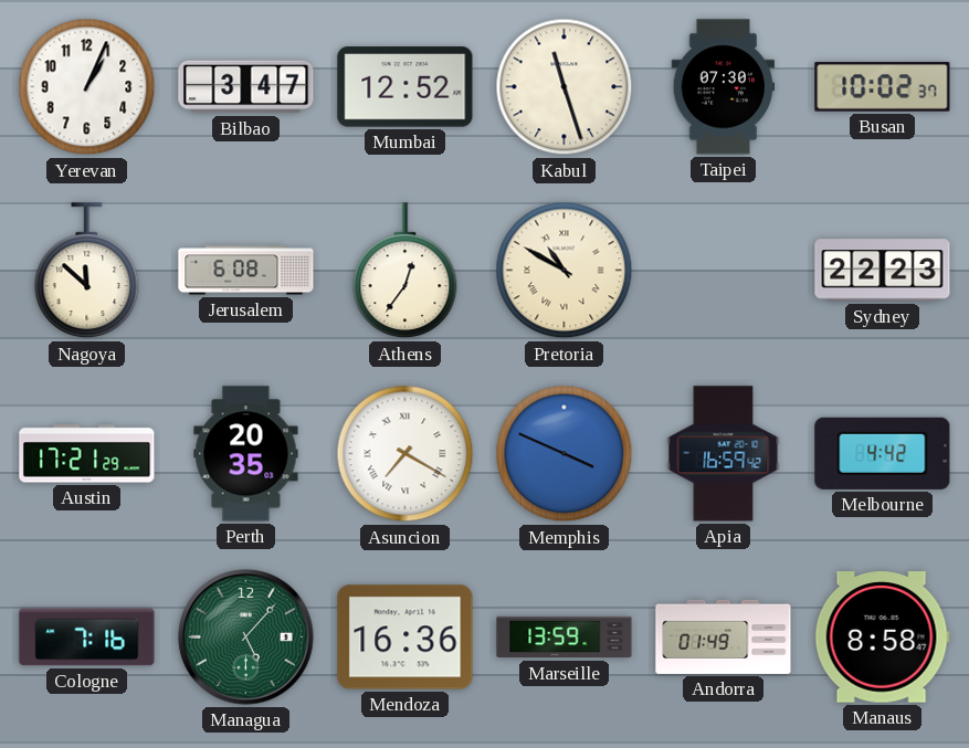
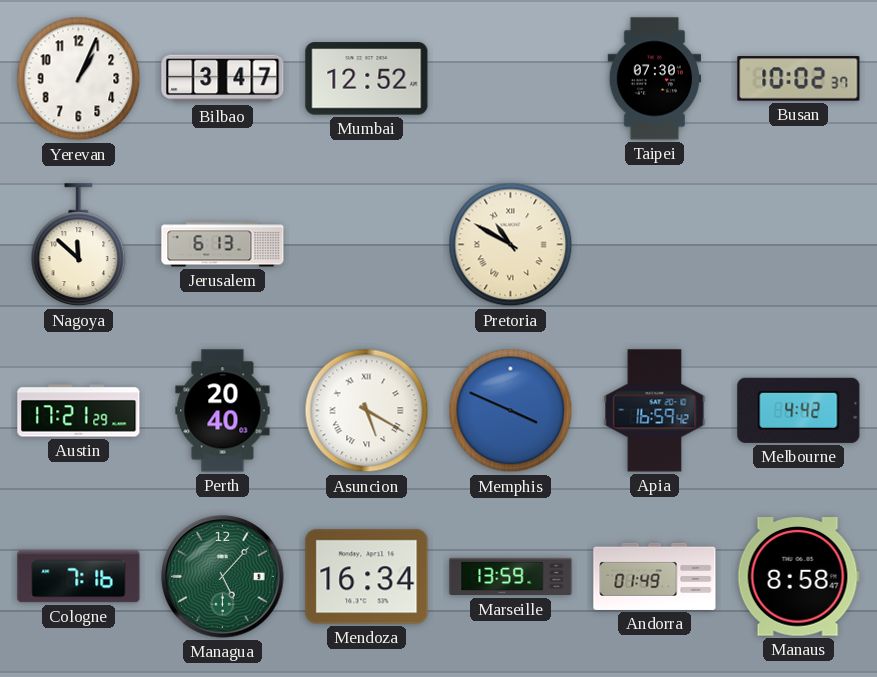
Kabul: 11:27 -> none (565, 87)
Jerusalem: 6:08 -> 6:13 (223, 245)
Athens: 12:36 -> none (405, 271)
Sydney: 22:23 -> none (883, 271)
Perth: 20:35 -> 20:40 (223, 411)
Asuncion: 7:20 -> 5:20 (367, 411)
Mendoza: 16:36 -> 16:34 (367, 577)
